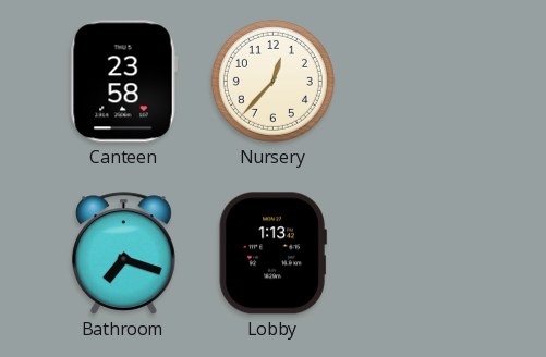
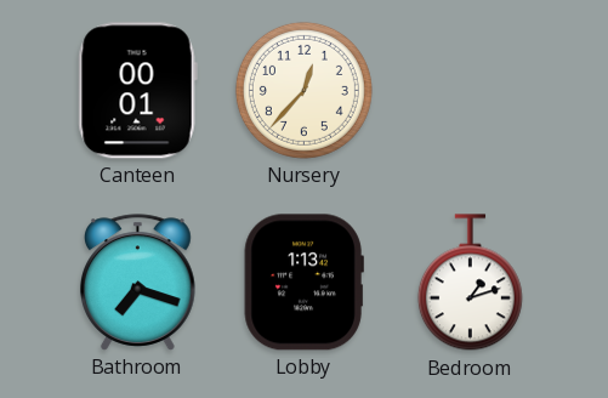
Canteen: 23:58 -> 00:01 (137, 91)
Bedroom: none -> 1:12 (470, 283)
